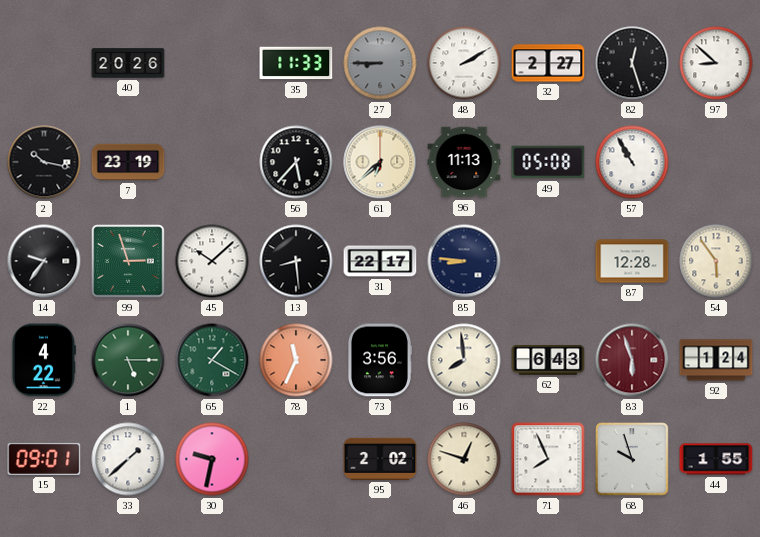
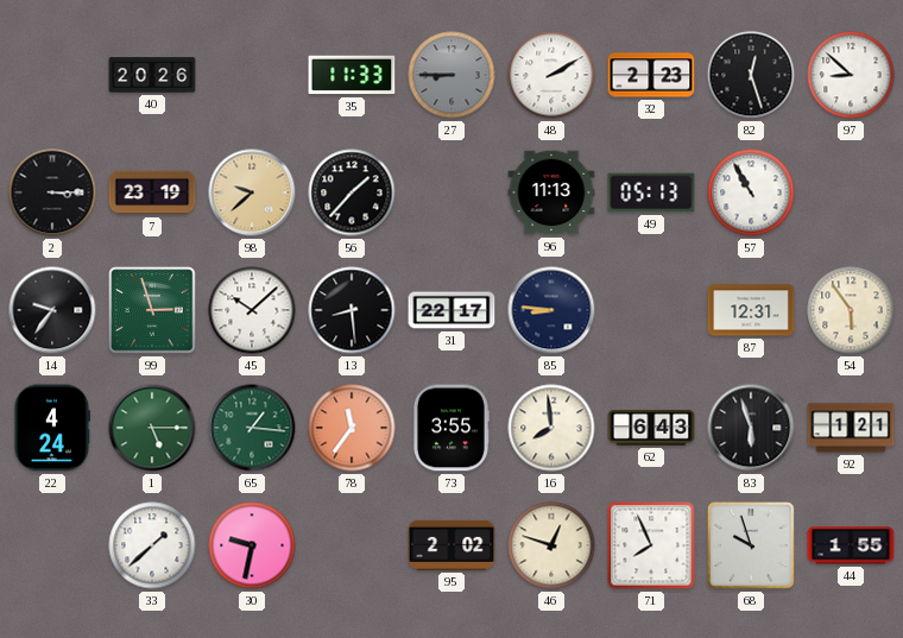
32: 2:27 -> 2:23 (651, 75)
2: 10:17 -> 3:15 (52, 192)
98: none -> 9:38 (252, 192)
56: 5:37 -> 1:37 (352, 192)
61: 6:38 -> none (380, 162)
49: 05:08 -> 05:13 (651, 192)
87: 12:28 -> 12:31 (751, 310)
22: 4:22 -> 4:24 (51, 428)
65: 1:20 -> 1:16 (252, 428)
78: 11:34 -> 11:36 (352, 428)
73: 3:56 -> 3:55 (450, 428)
83 dial: burgundy -> black (751, 428)
92: 1:24 -> 1:21 (851, 428)
15: 09:01 -> none (44, 459)
